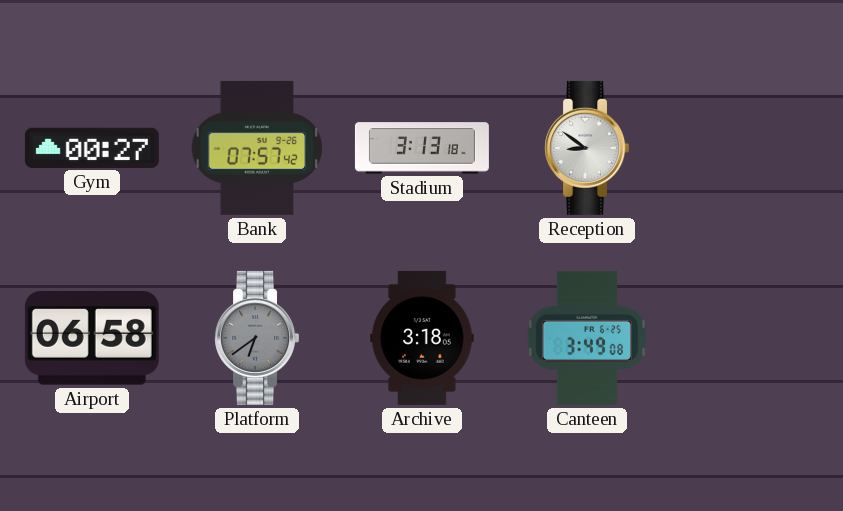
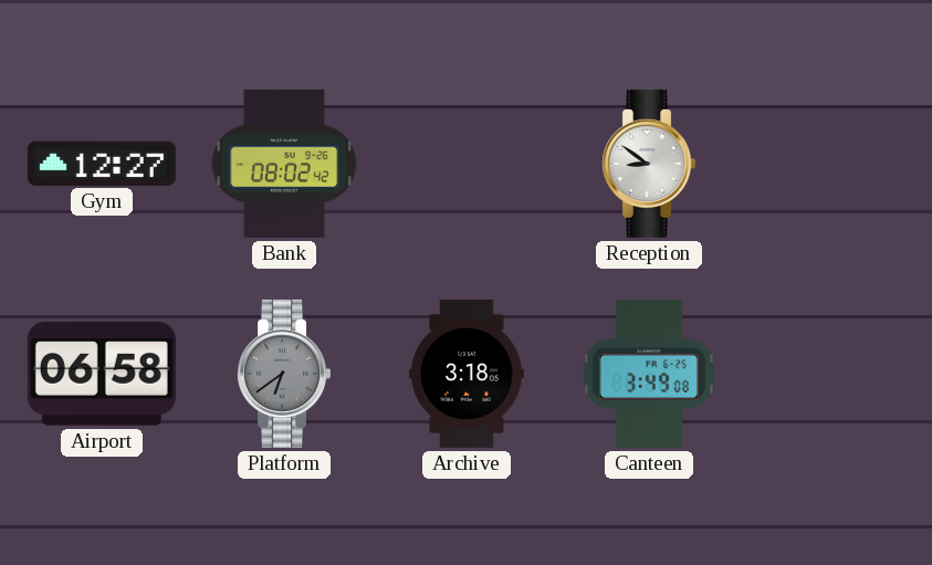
Gym: 00:27 -> 12:27 (102, 164)
Bank: 07:57 -> 08:02 (284, 164)
Stadium: 3:13 -> none (422, 148)
